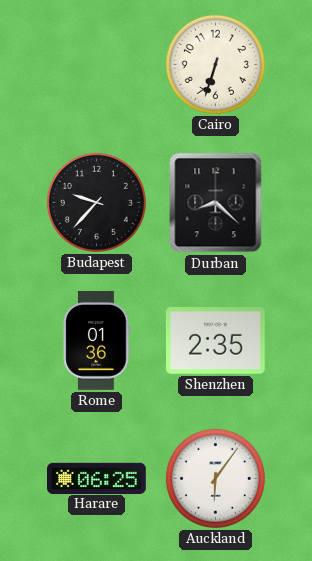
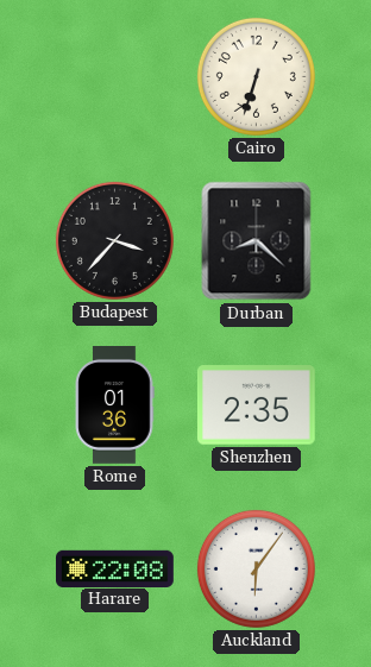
Budapest: 9:37 -> 3:37 (114, 240)
Harare: 06:25 -> 22:08 (115, 568)
